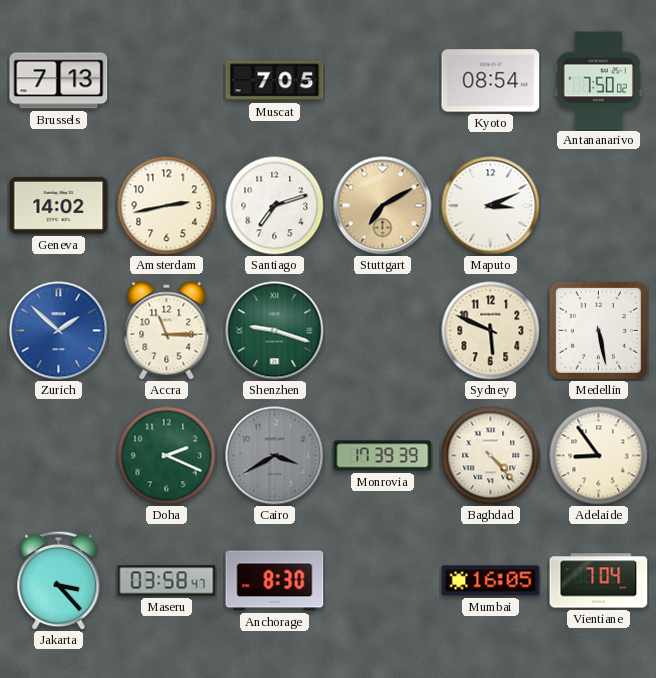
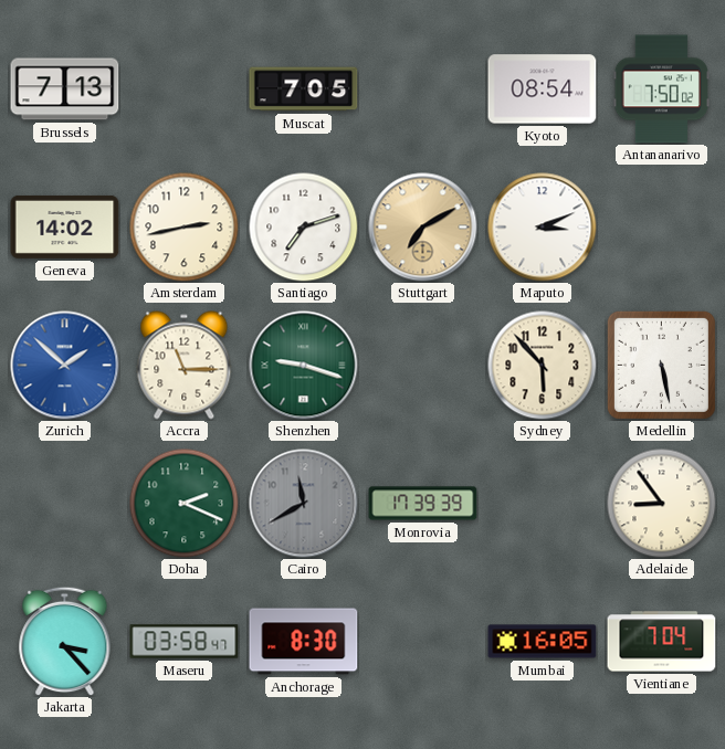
Sydney: 5:49 -> 5:53 (543, 366)
Cairo: 3:40 -> 11:40 (304, 504)
Baghdad: 4:23 -> none (491, 456)
